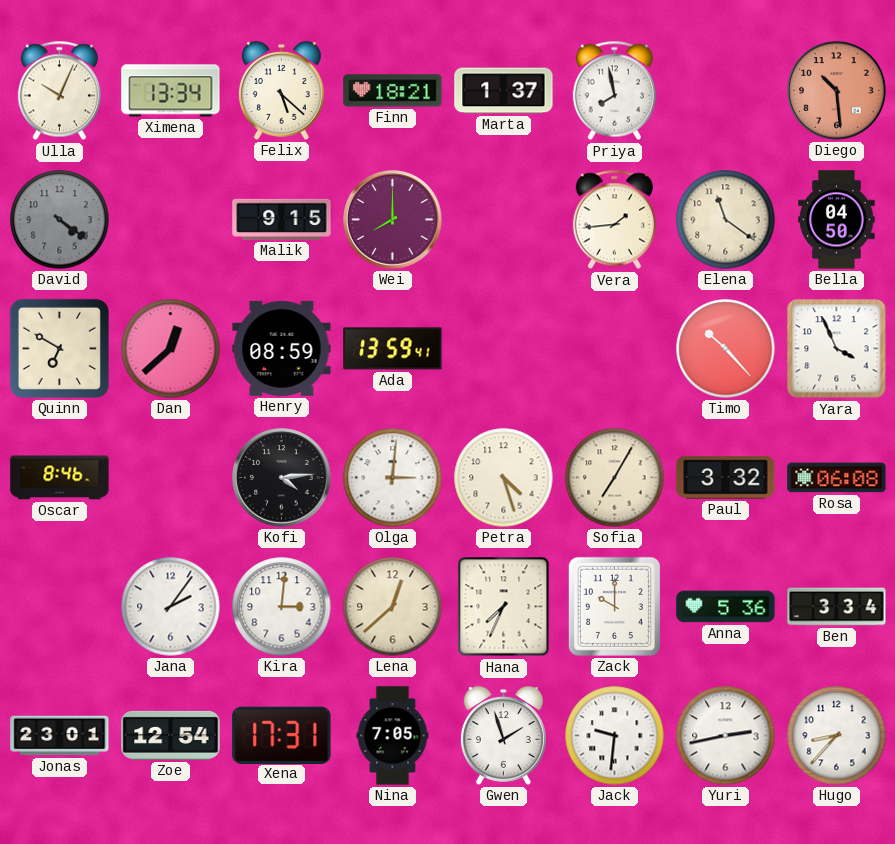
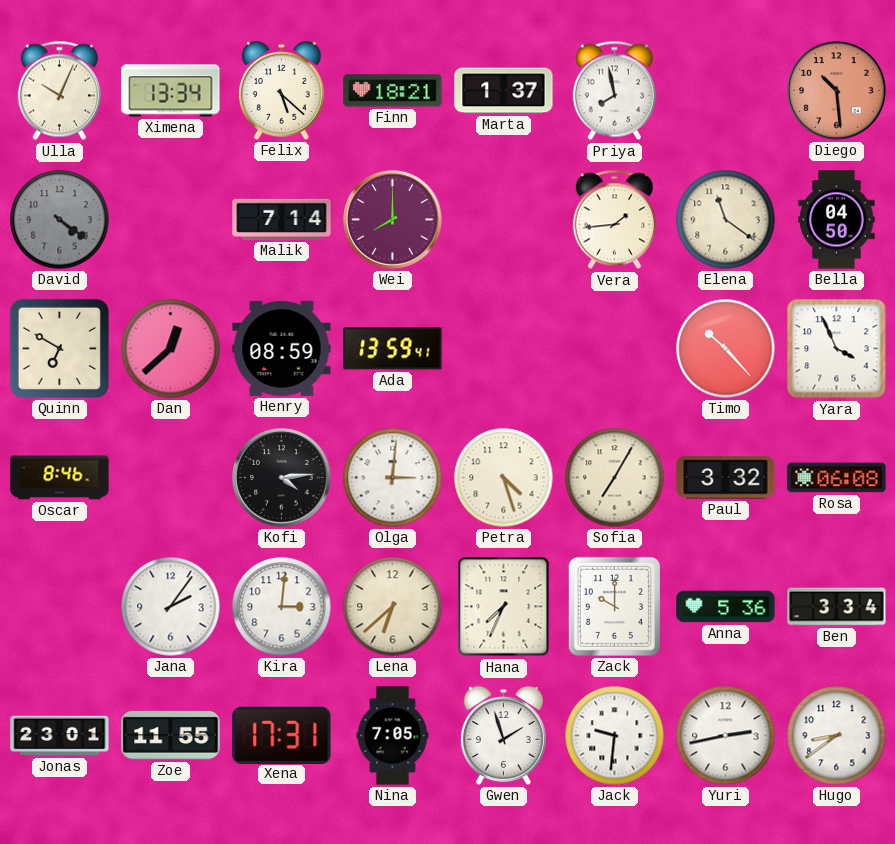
Malik: 9:15 -> 7:14 (282, 219)
Lena: 12:38 -> 6:38 (393, 607)
Zoe: 12:54 -> 11:55 (171, 735)
Hugo: 8:37 -> 8:39 (837, 736)
